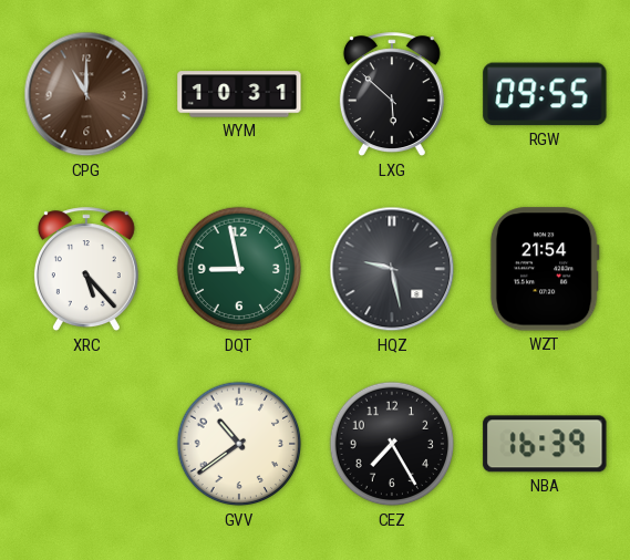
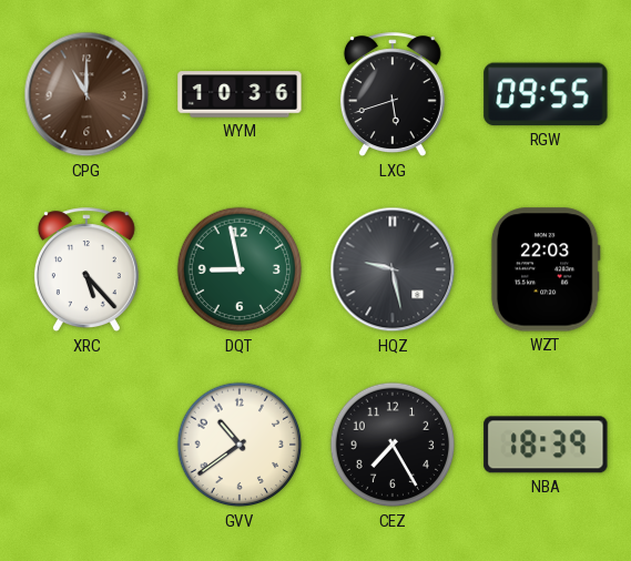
WYM: 10:31 -> 10:36 (240, 94)
LXG: 5:52 -> 5:42 (393, 95)
WZT: 21:54 -> 22:03 (546, 269)
NBA: 16:39 -> 18:39 (546, 445)
